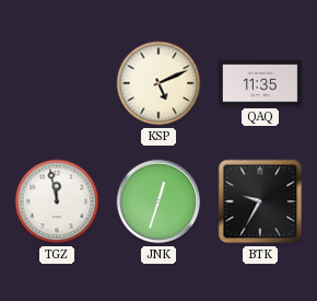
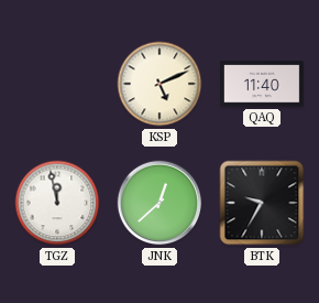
QAQ: 11:35 -> 11:40 (263, 84)
JNK: 12:33 -> 12:38 (159, 203)
